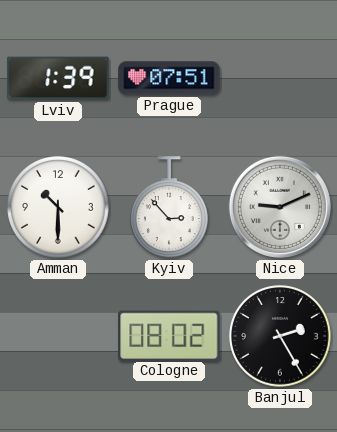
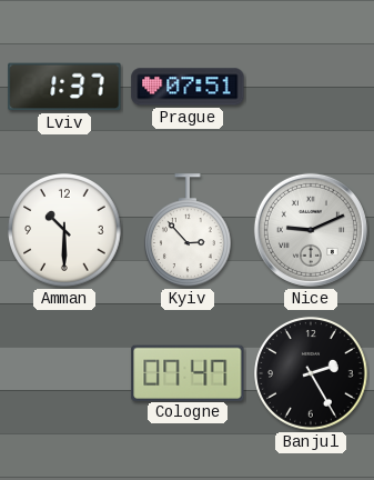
Lviv: 1:39 -> 1:37 (64, 87)
Cologne: 08:02 -> 07:47 (188, 372)
